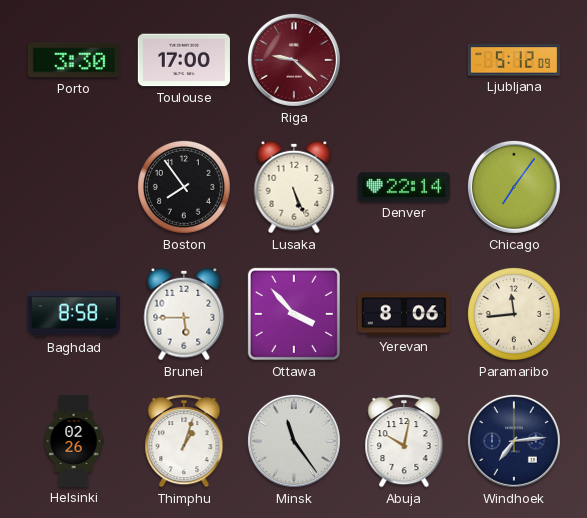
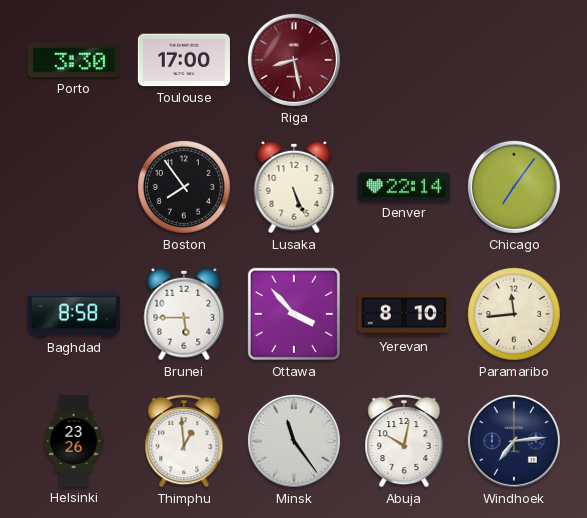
Riga: 9:22 -> 8:28 (294, 60)
Ljubljana: 5:12 -> none (514, 60)
Yerevan: 8:06 -> 8:10 (404, 314)
Helsinki: 02:26 -> 23:26 (74, 441)
Thimphu: 1:03 -> 12:59 (184, 441)
